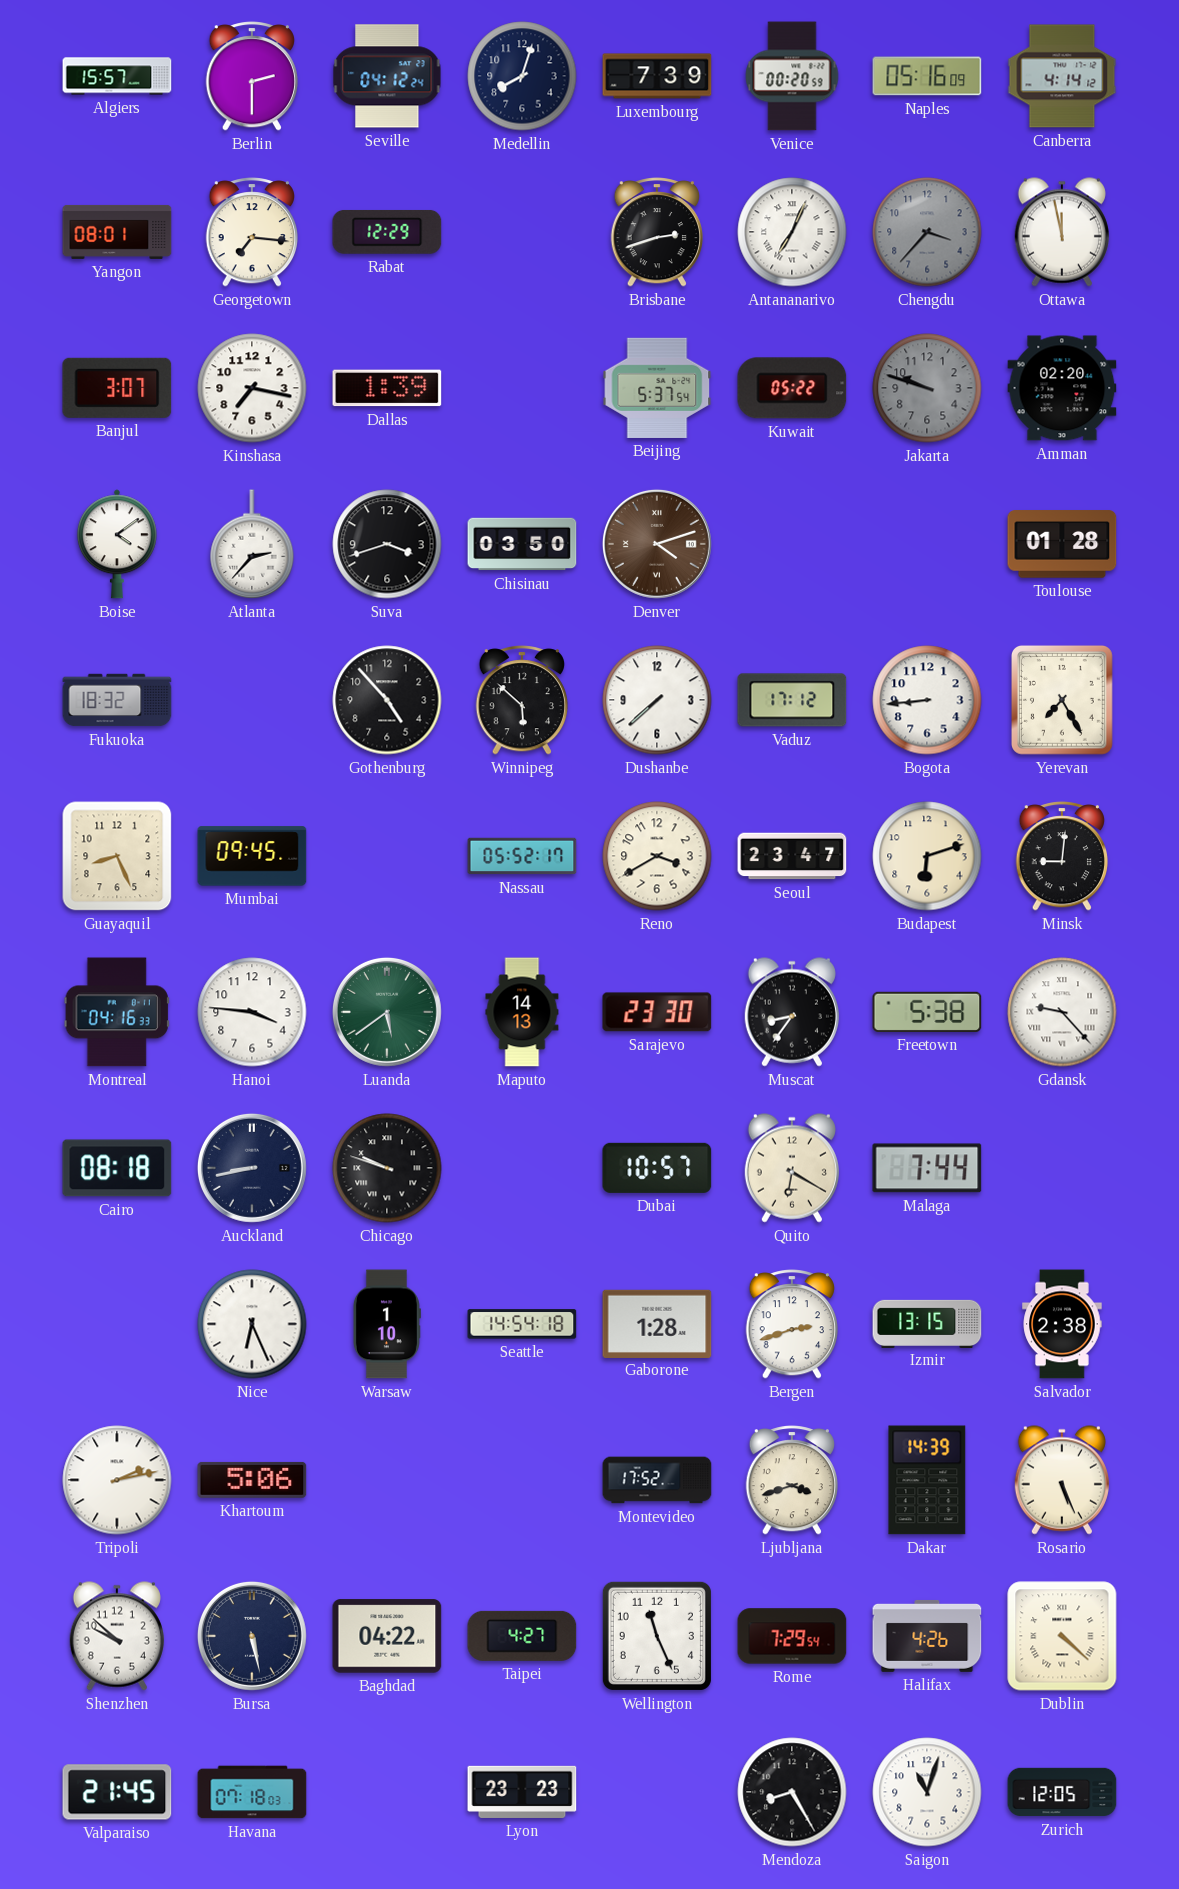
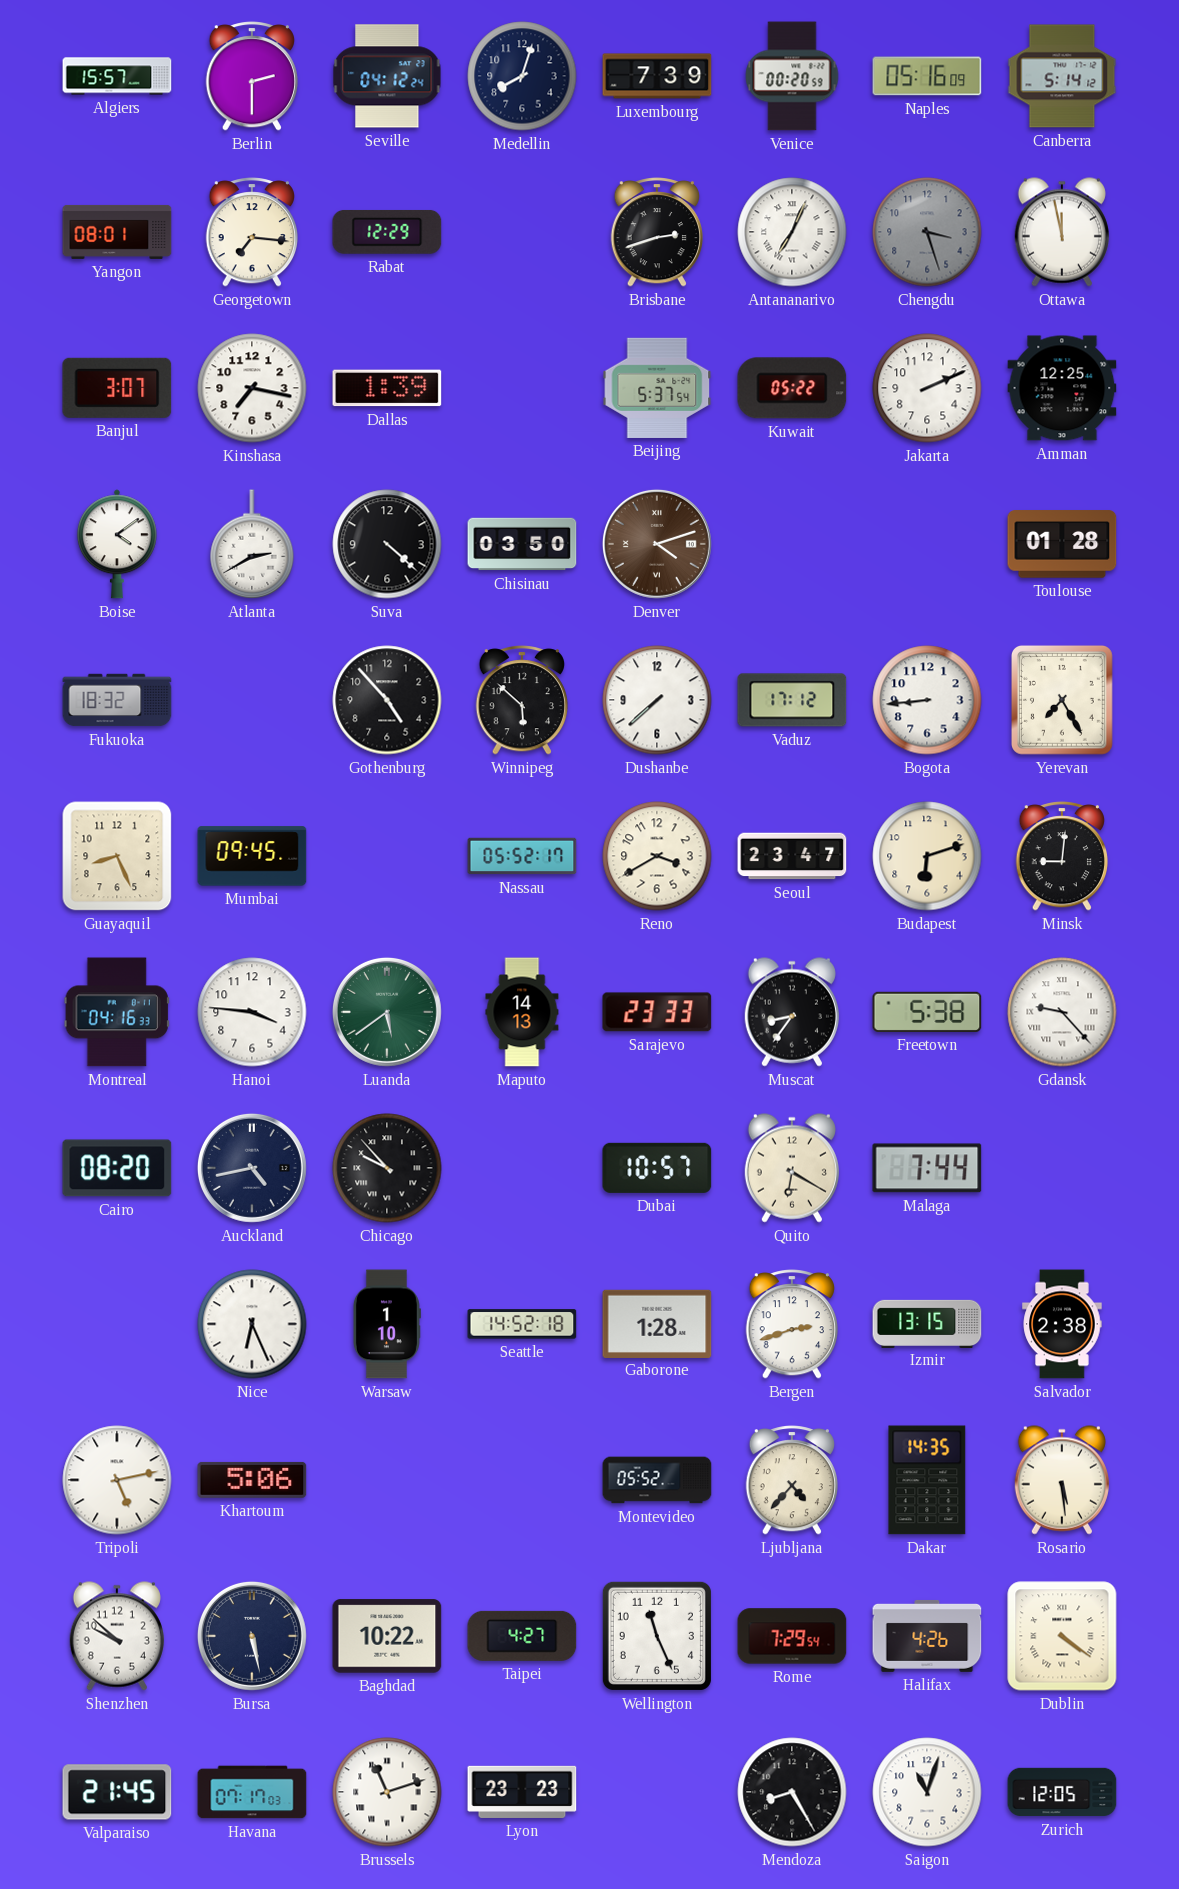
Canberra: 4:14 -> 5:14 (1062, 76)
Chengdu: 3:37 -> 3:27 (927, 232)
Jakarta: 9:48 -> 2:11 (927, 388)
Jakarta dial: grey -> white (927, 388)
Amman: 02:20 -> 12:25 (1062, 388)
Atlanta: 2:37 -> 2:40 (252, 544)
Suva: 3:42 -> 4:22 (387, 544)
Sarajevo: 23:30 -> 23:33 (657, 1012)
Cairo: 08:18 -> 08:20 (117, 1168)
Auckland: 8:43 -> 4:43 (252, 1168)
Chicago: 9:48 -> 9:53 (387, 1168)
Seattle: 14:54 -> 14:52 (522, 1324)
Tripoli: 2:13 -> 5:13 (117, 1480)
Montevideo: 17:52 -> 05:52 (657, 1480)
Ljubljana: 3:42 -> 4:37 (791, 1481)
Dakar: 14:39 -> 14:35 (927, 1480)
Rosario: 5:26 -> 5:29 (1062, 1480)
Baghdad: 04:22 -> 10:22 (387, 1636)
Dublin: 4:22 -> 4:21 (1062, 1636)
Havana: 07:18 -> 07:17 (252, 1792)
Brussels: none -> 11:12 (387, 1792)
